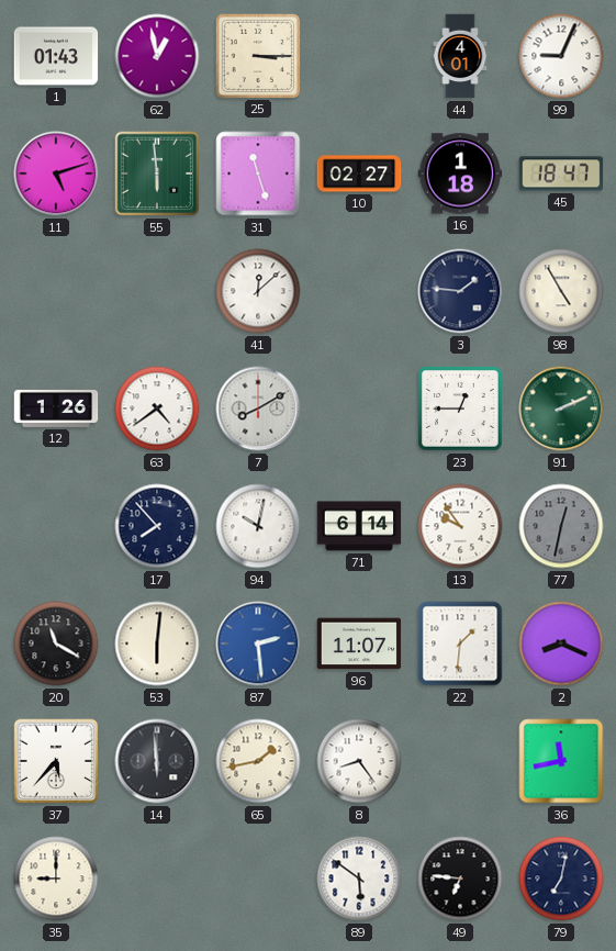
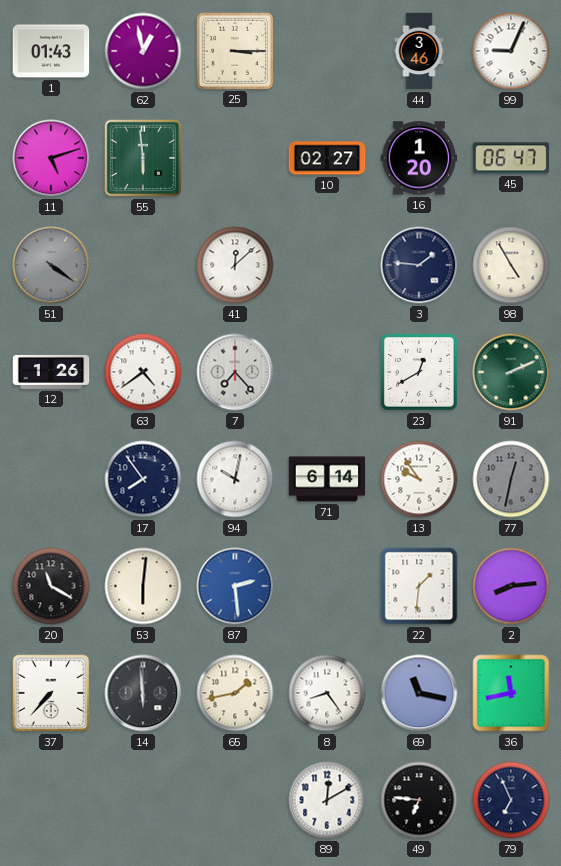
44: 4:01 -> 3:46 (419, 51)
31: 11:27 -> none (258, 174)
16: 1:18 -> 1:20 (419, 158)
45: 18:47 -> 06:47 (511, 158)
51: none -> 4:21 (51, 265)
7: 8:10 -> 7:23 (235, 372)
23: 12:45 -> 12:40 (420, 373)
17: 7:53 -> 7:54 (143, 479)
96: 11:07 -> none (359, 644)
2: 8:19 -> 8:14 (511, 586)
37: 5:37 -> 7:37 (51, 693)
69: none -> 11:17 (419, 693)
35: 9:00 -> none (56, 879)
89: 5:51 -> 12:10 (327, 800)
79: 7:02 -> 6:56 (511, 800)
